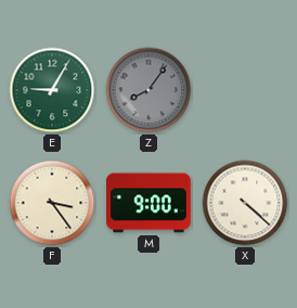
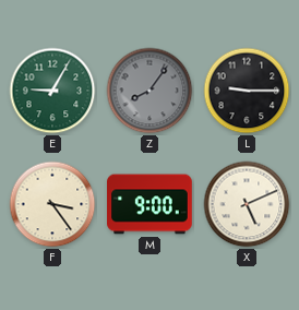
L: none -> 9:15 (247, 91)
X: 4:22 -> 5:11 (247, 204)
